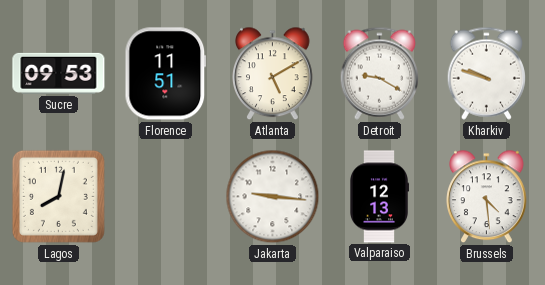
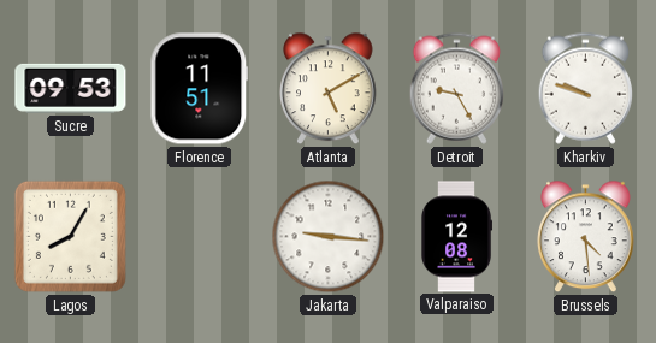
Detroit: 9:20 -> 9:25 (456, 88)
Lagos: 8:02 -> 8:05 (70, 236)
Valparaiso: 12:13 -> 12:08 (456, 237)
